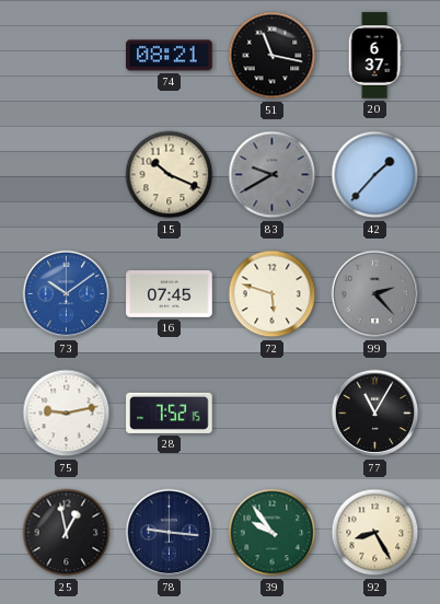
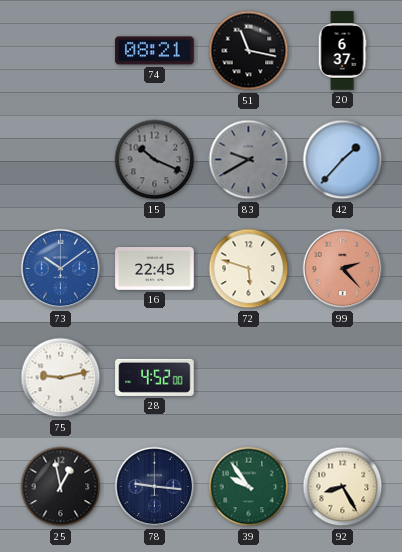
15 dial: cream -> grey (155, 160)
16: 07:45 -> 22:45 (155, 269)
99 dial: grey -> salmon (343, 269)
28: 7:52 -> 4:52 (155, 377)
77: 11:05 -> none (375, 414)
